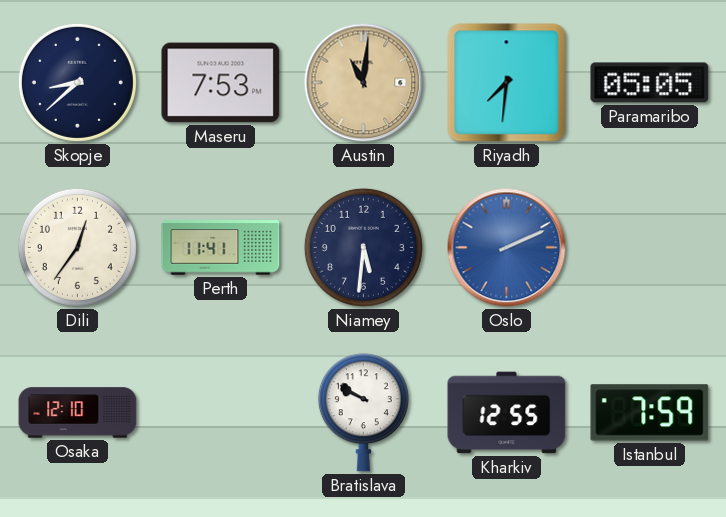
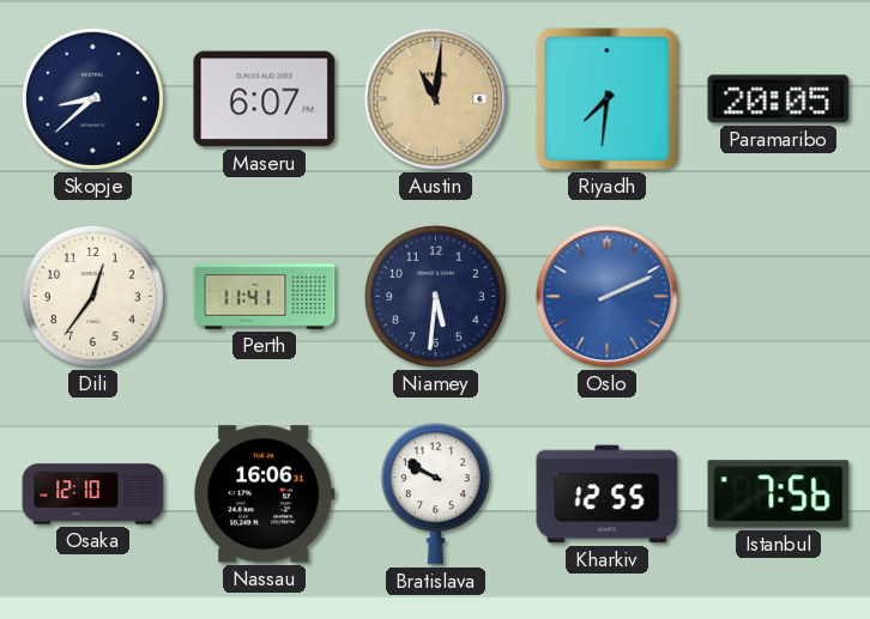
Maseru: 7:53 -> 6:07 (265, 99)
Paramaribo: 05:05 -> 20:05 (779, 99)
Nassau: none -> 16:06 (264, 494)
Istanbul: 7:59 -> 7:56 (779, 494)
